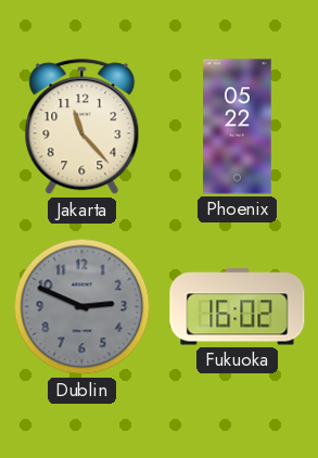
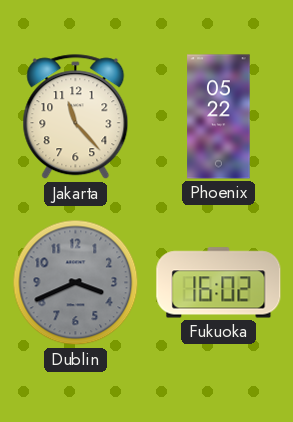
Dublin: 2:49 -> 3:41 (76, 283)
